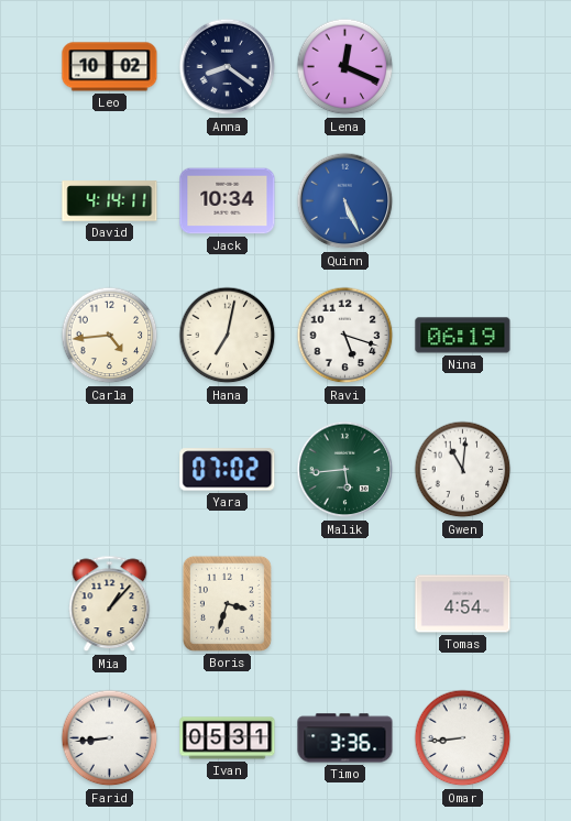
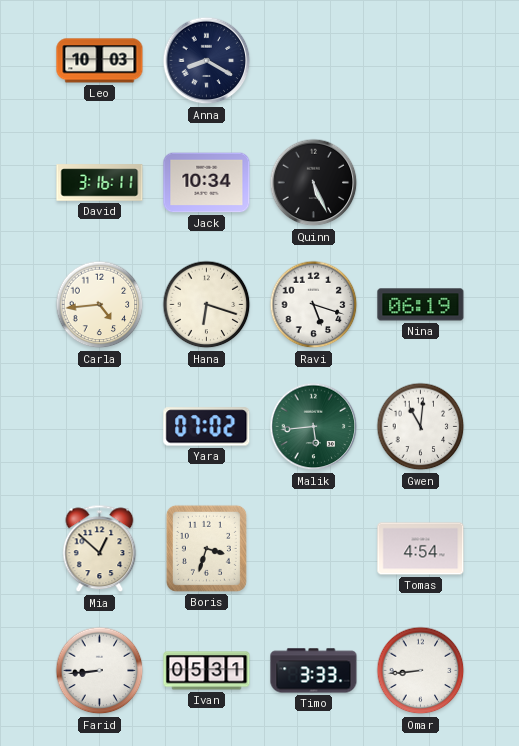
Leo: 10:02 -> 10:03 (100, 61)
Anna: 8:21 -> 8:20 (207, 61)
Lena: 12:19 -> none (345, 67)
David: 4:14 -> 3:16 (100, 183)
Quinn dial: blue -> black (314, 183)
Hana: 7:02 -> 6:18 (207, 305)
Mia: 1:07 -> 12:52 (100, 549)
Timo: 3:36 -> 3:33 (314, 671)
